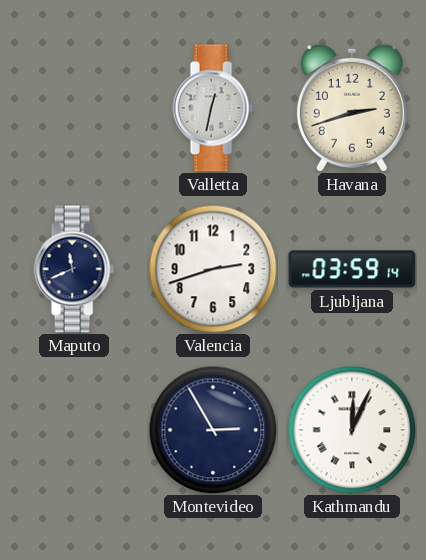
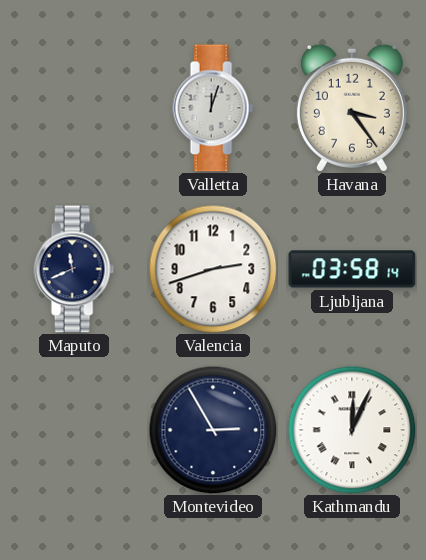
Valletta: 12:32 -> 12:03 (213, 108)
Havana: 2:42 -> 3:24 (352, 108)
Ljubljana: 03:59 -> 03:58 (352, 269)
